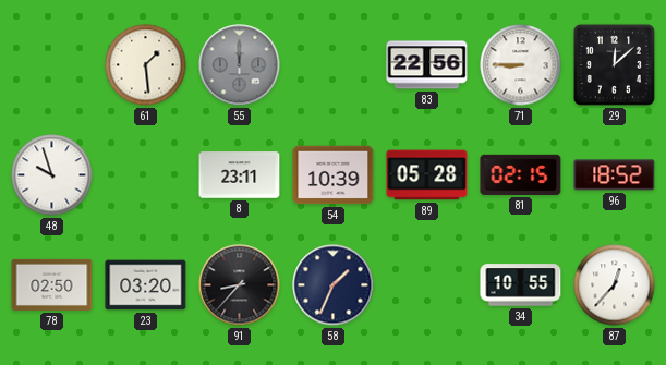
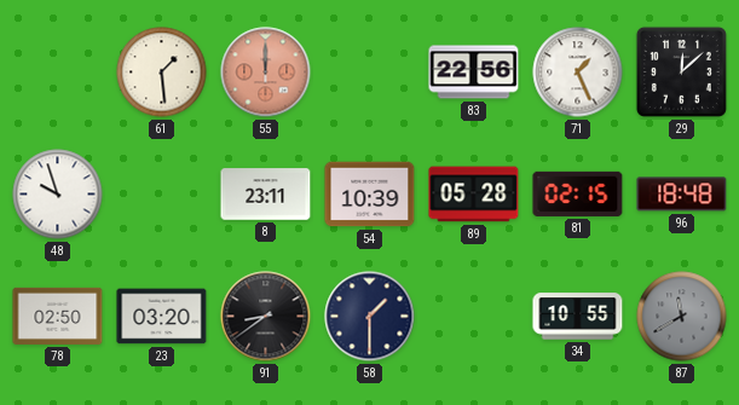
55 dial: grey -> salmon (266, 73)
71: 8:45 -> 1:26 (578, 73)
96: 18:52 -> 18:48 (682, 195)
91: 8:37 -> 8:39 (266, 317)
58: 1:34 -> 1:30 (370, 317)
87: 12:37 -> 11:40 (682, 317)
87 dial: white -> grey (682, 317)
